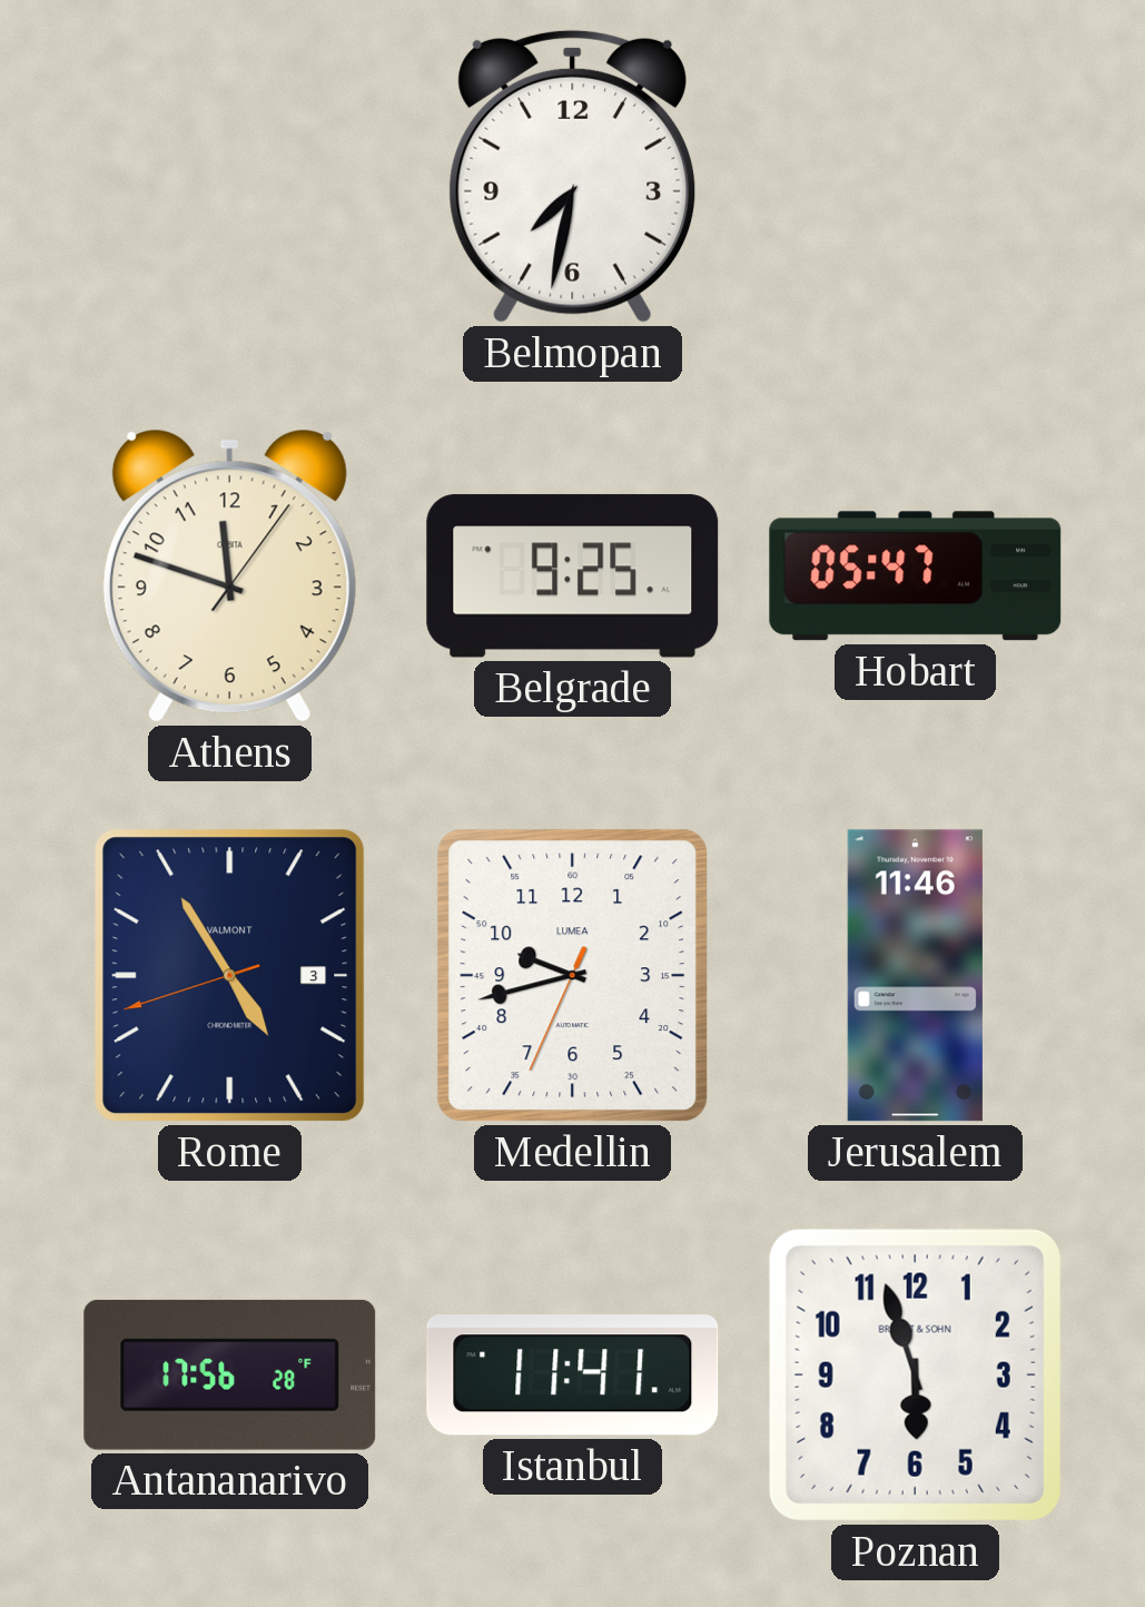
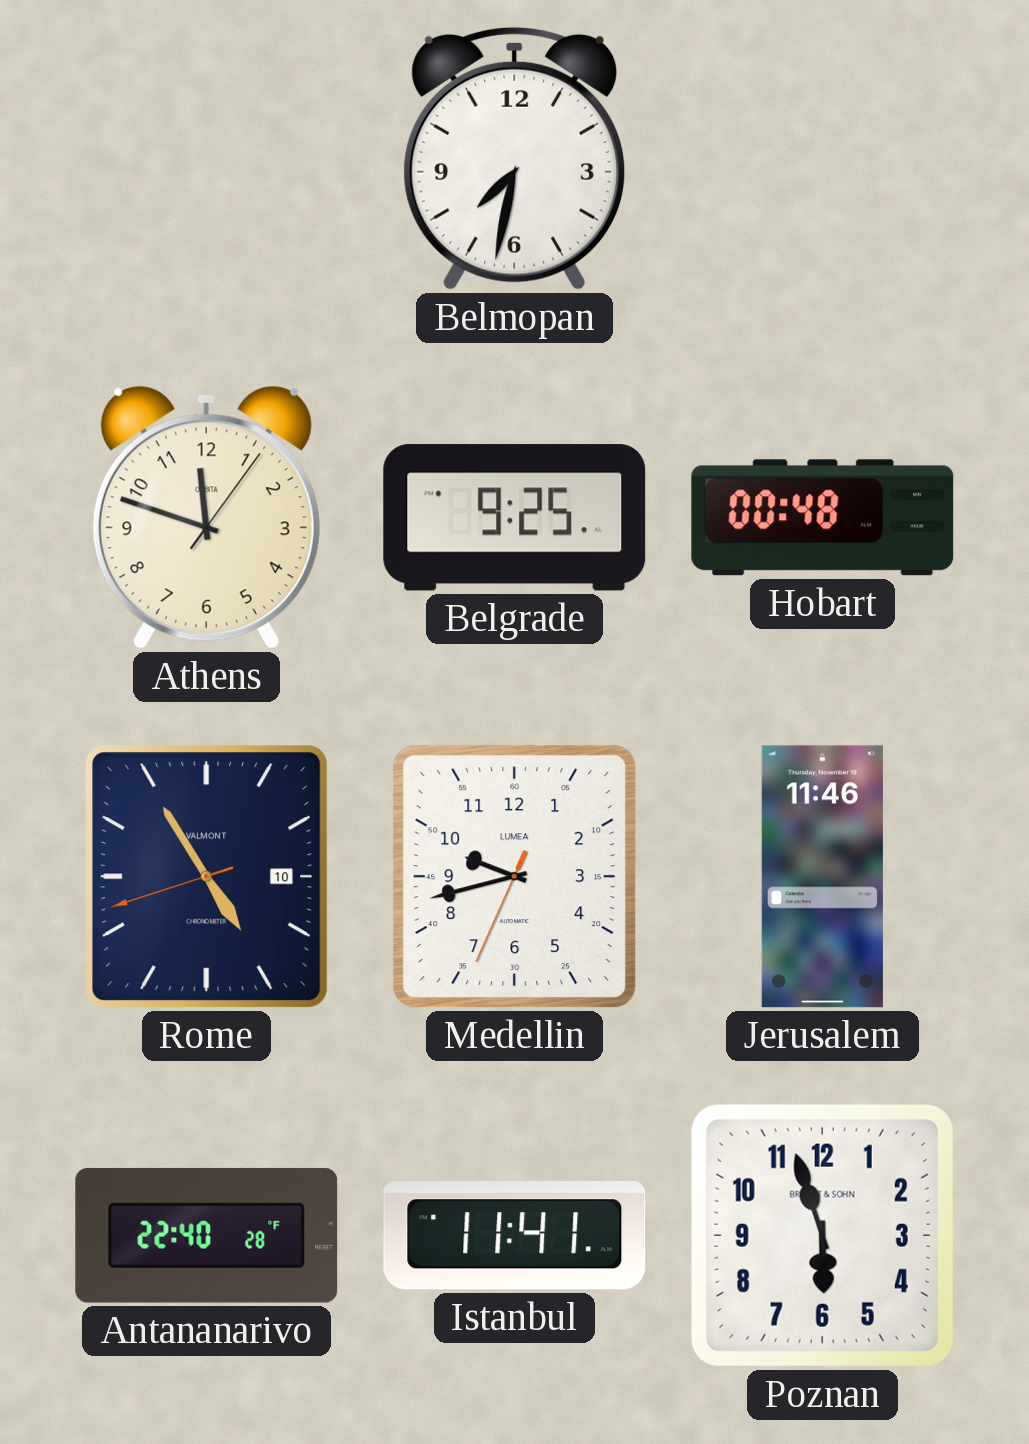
Hobart: 05:47 -> 00:48 (823, 518)
Rome date: 3 -> 10 (207, 877)
Antananarivo: 17:56 -> 22:40 (207, 1235)
